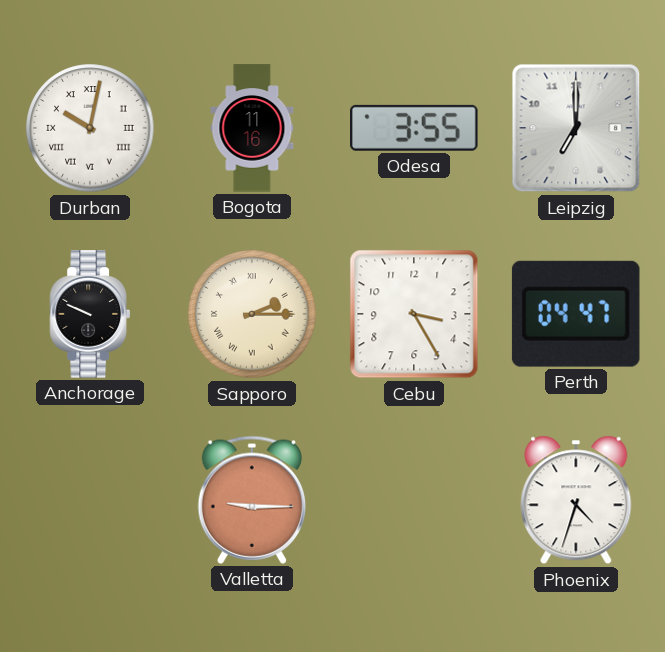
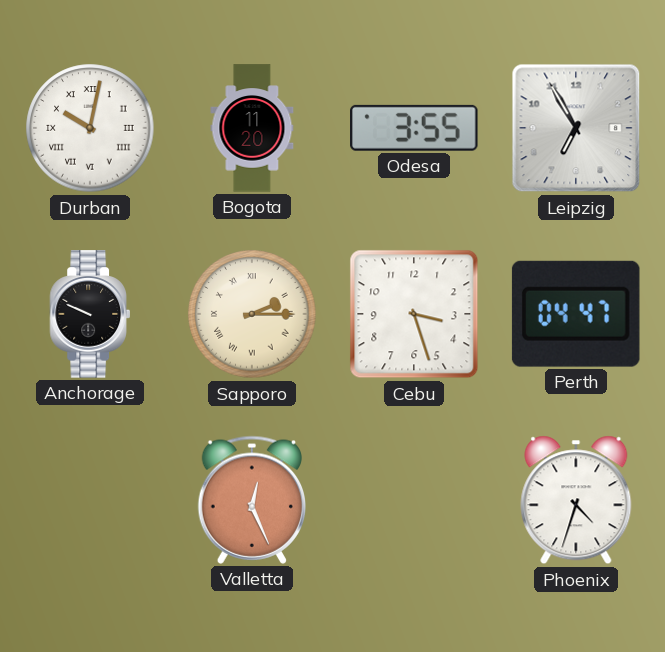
Bogota: 11:16 -> 11:20 (252, 128)
Leipzig: 7:00 -> 6:55 (576, 128)
Cebu: 3:25 -> 3:27 (414, 314)
Valletta: 9:15 -> 12:26 (251, 500)
